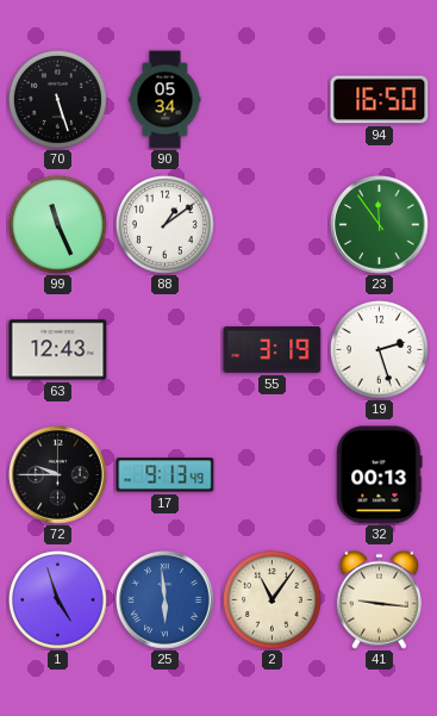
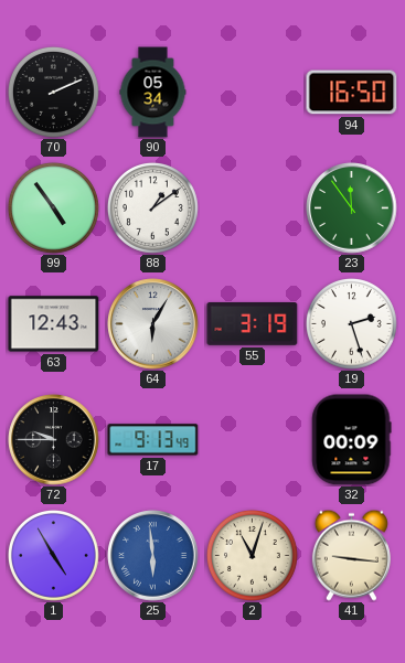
70: 5:27 -> 2:11 (53, 92)
99: 11:26 -> 4:54 (53, 207)
64: none -> 6:05 (153, 324)
32: 00:13 -> 00:09 (352, 440)
1: 4:57 -> 4:55 (53, 555)
2: 11:06 -> 11:03 (252, 555)
